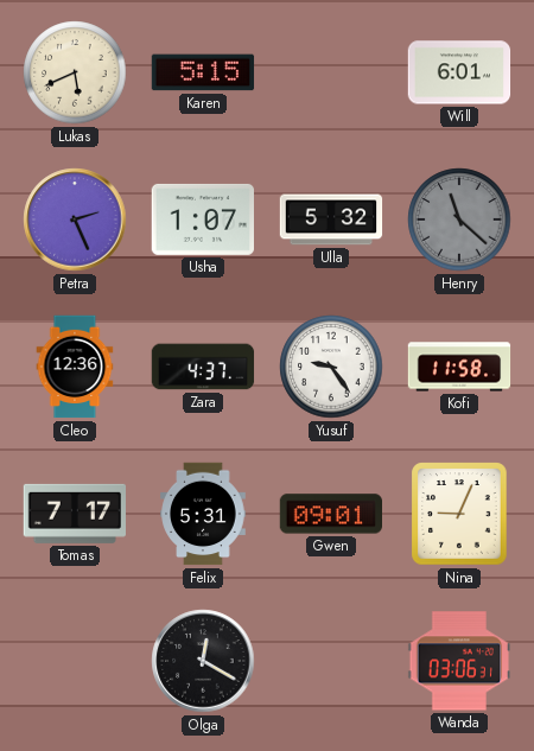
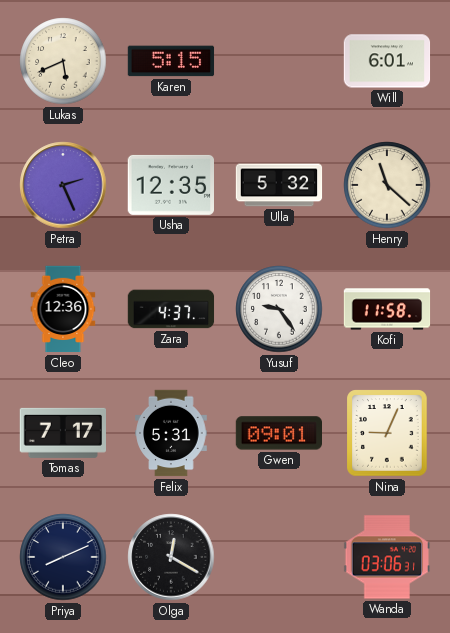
Usha: 1:07 -> 12:35 (170, 185)
Henry dial: grey -> cream (387, 185)
Priya: none -> 8:11 (63, 557)
